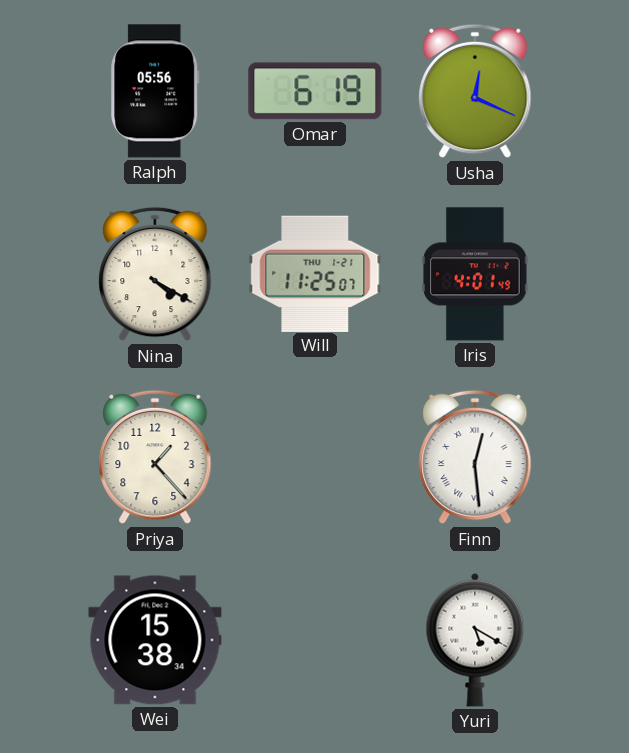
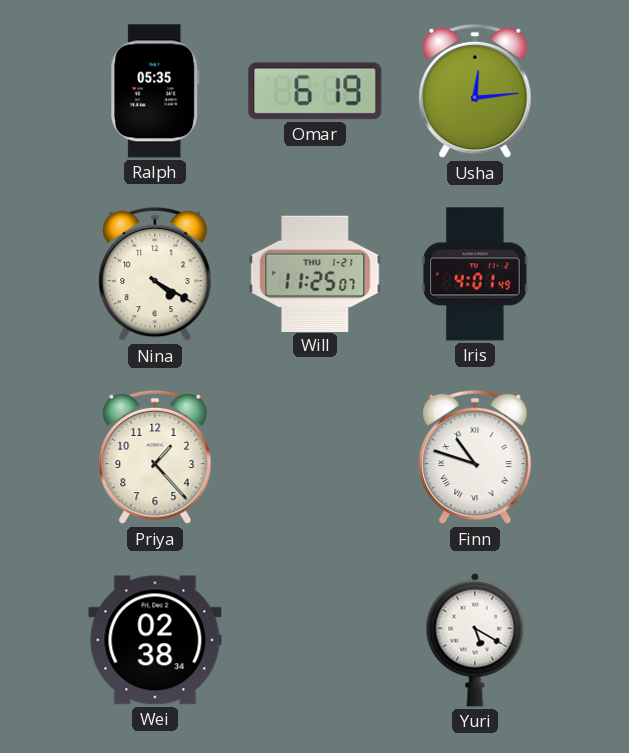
Ralph: 05:56 -> 05:35 (155, 91)
Usha: 12:19 -> 12:14 (475, 91)
Finn: 12:29 -> 10:48 (475, 457)
Wei: 15:38 -> 02:38 (155, 640)
